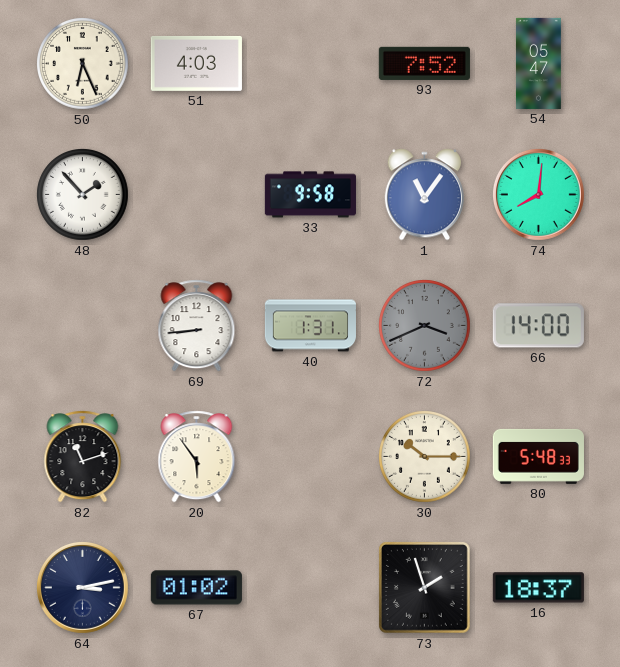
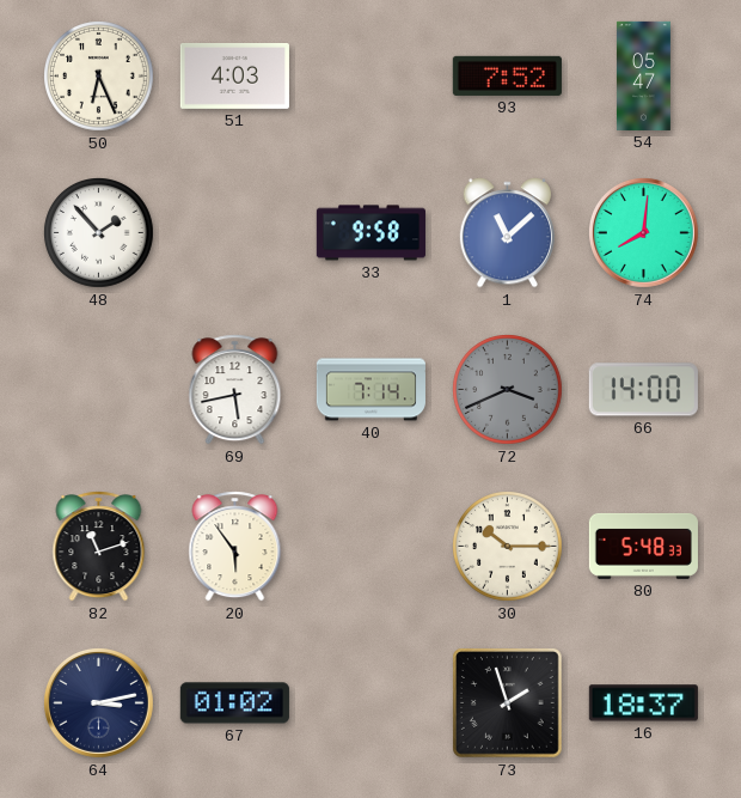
1: 11:06 -> 11:08 (507, 233)
69: 8:44 -> 5:43 (235, 390)
40: 1:31 -> 7:14 (370, 390)
